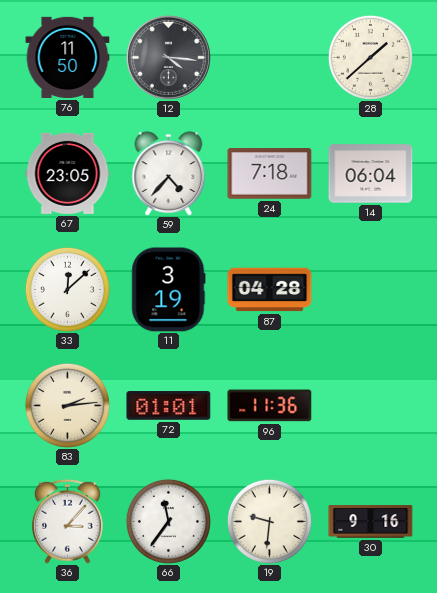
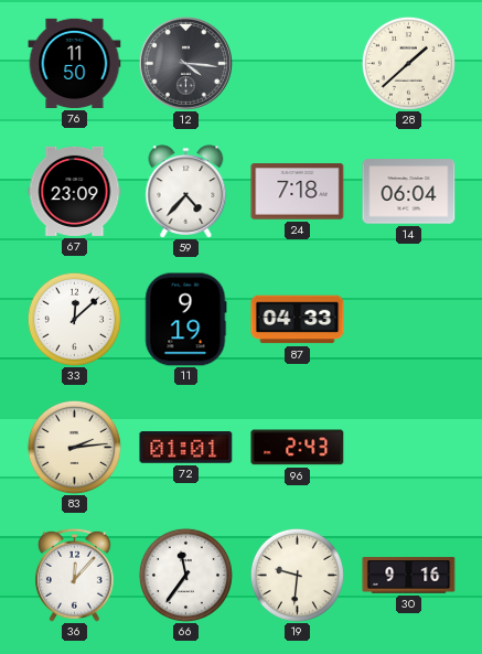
67: 23:05 -> 23:09 (75, 191)
11: 3:19 -> 9:19 (186, 320)
87: 04:28 -> 04:33 (298, 320)
96: 11:36 -> 2:43 (298, 448)
36: 3:07 -> 12:07 (74, 575)
